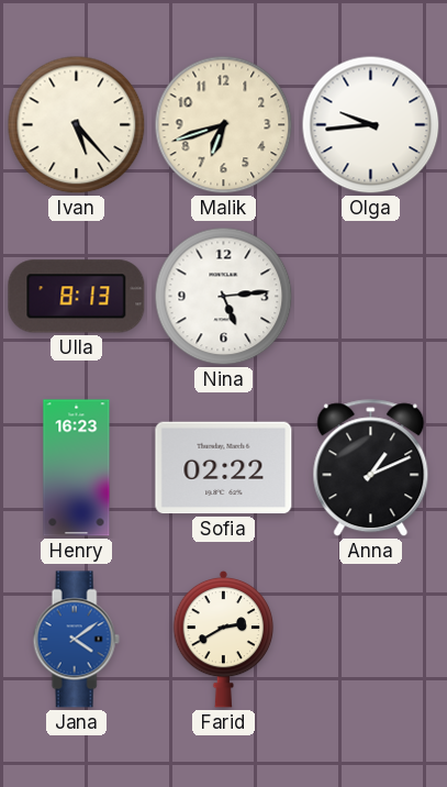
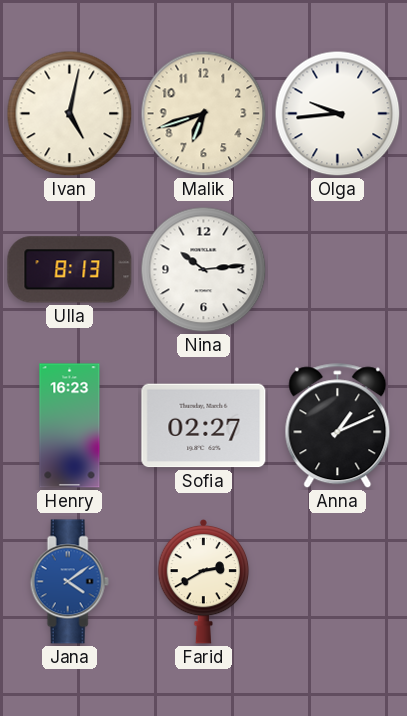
Ivan: 5:23 -> 5:02 (70, 114)
Nina: 5:14 -> 10:14 (204, 270)
Sofia: 02:22 -> 02:27 (204, 426)
